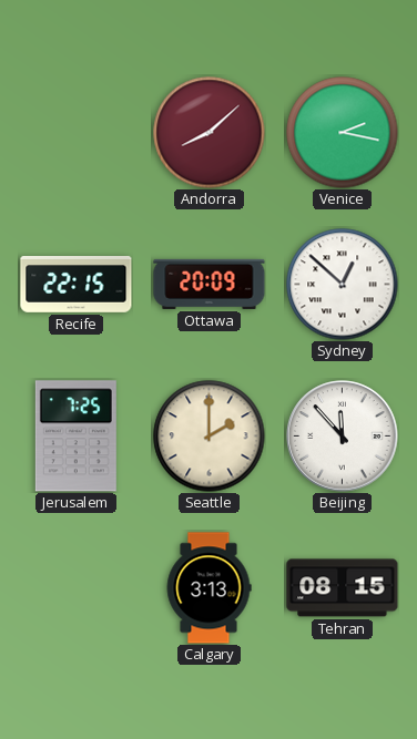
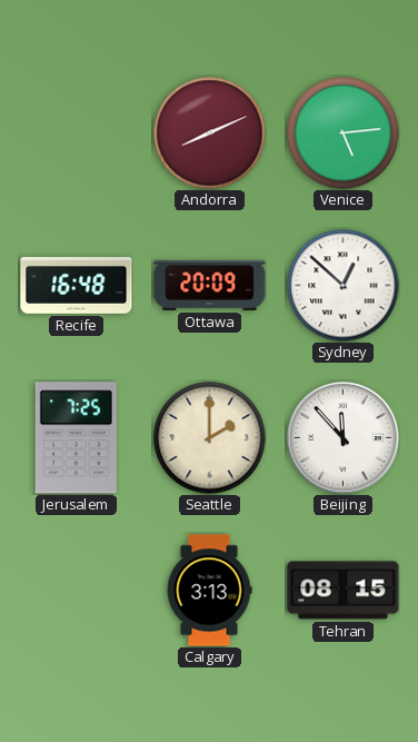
Andorra: 8:08 -> 8:11 (210, 133)
Venice: 2:17 -> 5:14 (344, 133)
Recife: 22:15 -> 16:48 (77, 286)
